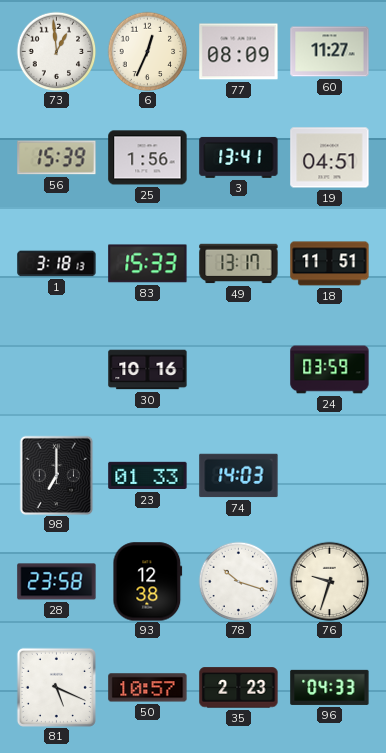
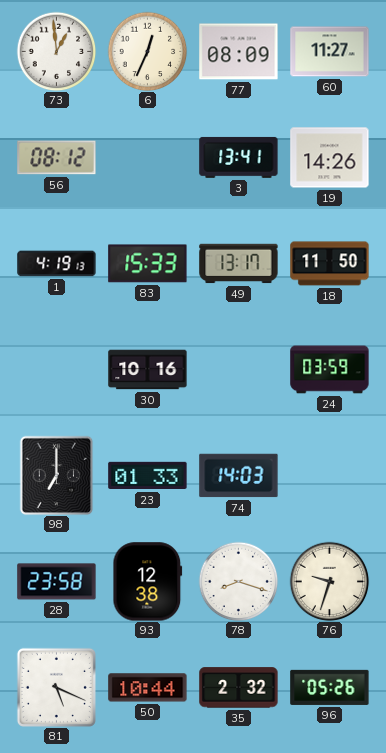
56: 15:39 -> 08:12 (57, 158)
25: 1:56 -> none (148, 158)
19: 04:51 -> 14:26 (330, 158)
1: 3:18 -> 4:19 (57, 264)
18: 11:51 -> 11:50 (330, 264)
78: 10:18 -> 8:18 (238, 581)
50: 10:57 -> 10:44 (148, 688)
35: 2:23 -> 2:32 (239, 688)
96: 04:33 -> 05:26 (330, 687)
